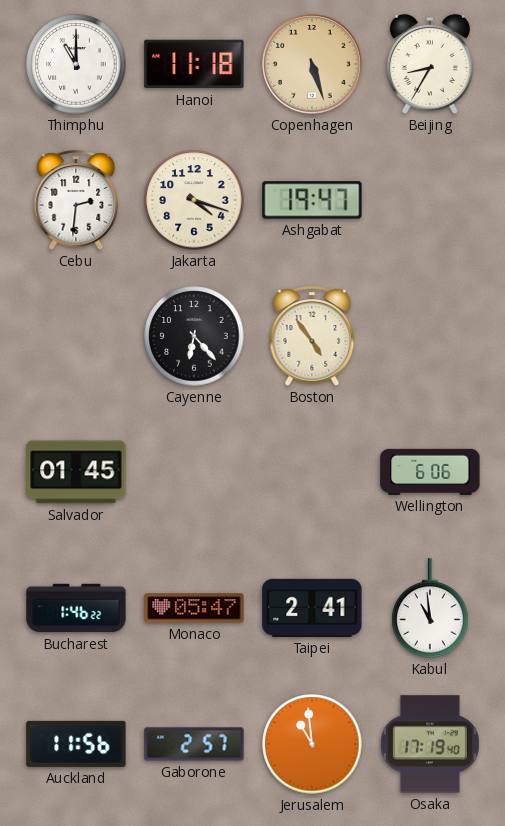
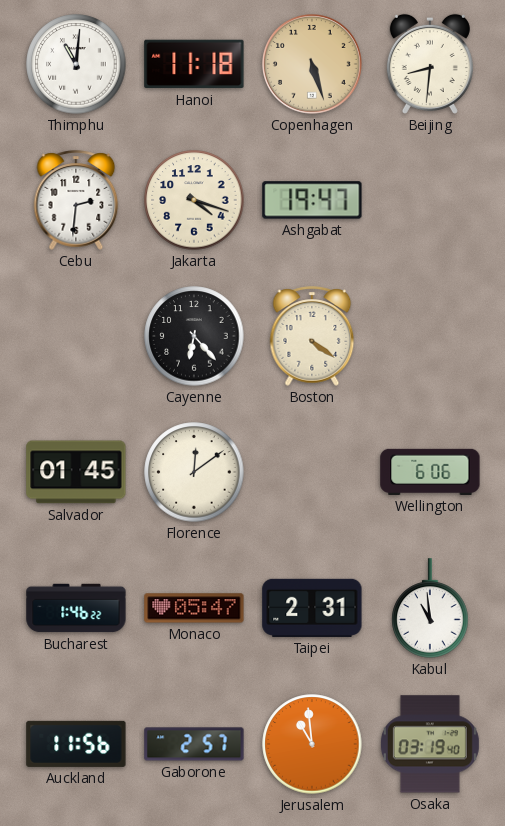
Thimphu: 11:00 -> 11:01 (76, 64)
Beijing: 8:35 -> 8:31 (430, 64)
Boston: 4:54 -> 4:21 (312, 336)
Florence: none -> 12:09 (194, 472)
Taipei: 2:41 -> 2:31 (312, 608)
Osaka: 17:19 -> 03:19 (430, 744)
